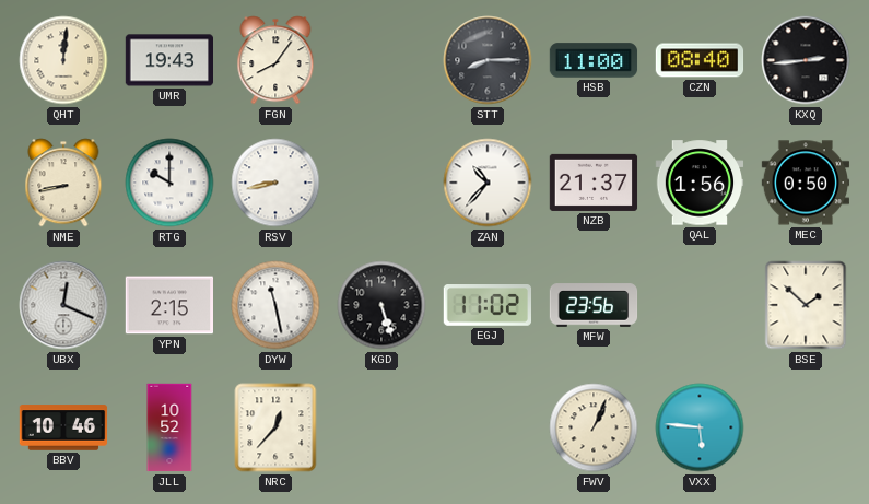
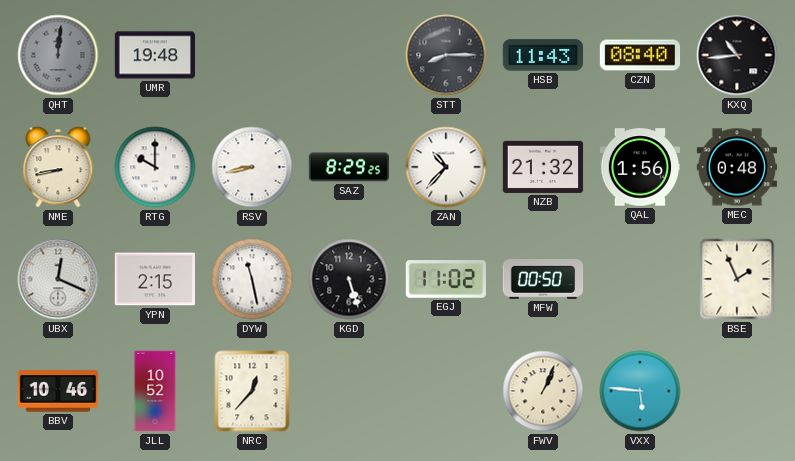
QHT dial: cream -> grey (58, 55)
UMR: 19:43 -> 19:48 (154, 55)
FGN: 8:06 -> none (275, 60)
HSB: 11:00 -> 11:43 (543, 55)
KXQ: 2:44 -> 10:44 (737, 55)
SAZ: none -> 8:29 (349, 167)
NZB: 21:37 -> 21:32 (543, 167)
MEC: 0:50 -> 0:48 (737, 167)
MFW: 23:56 -> 00:50 (543, 279)
BSE: 1:52 -> 1:56 (737, 279)
